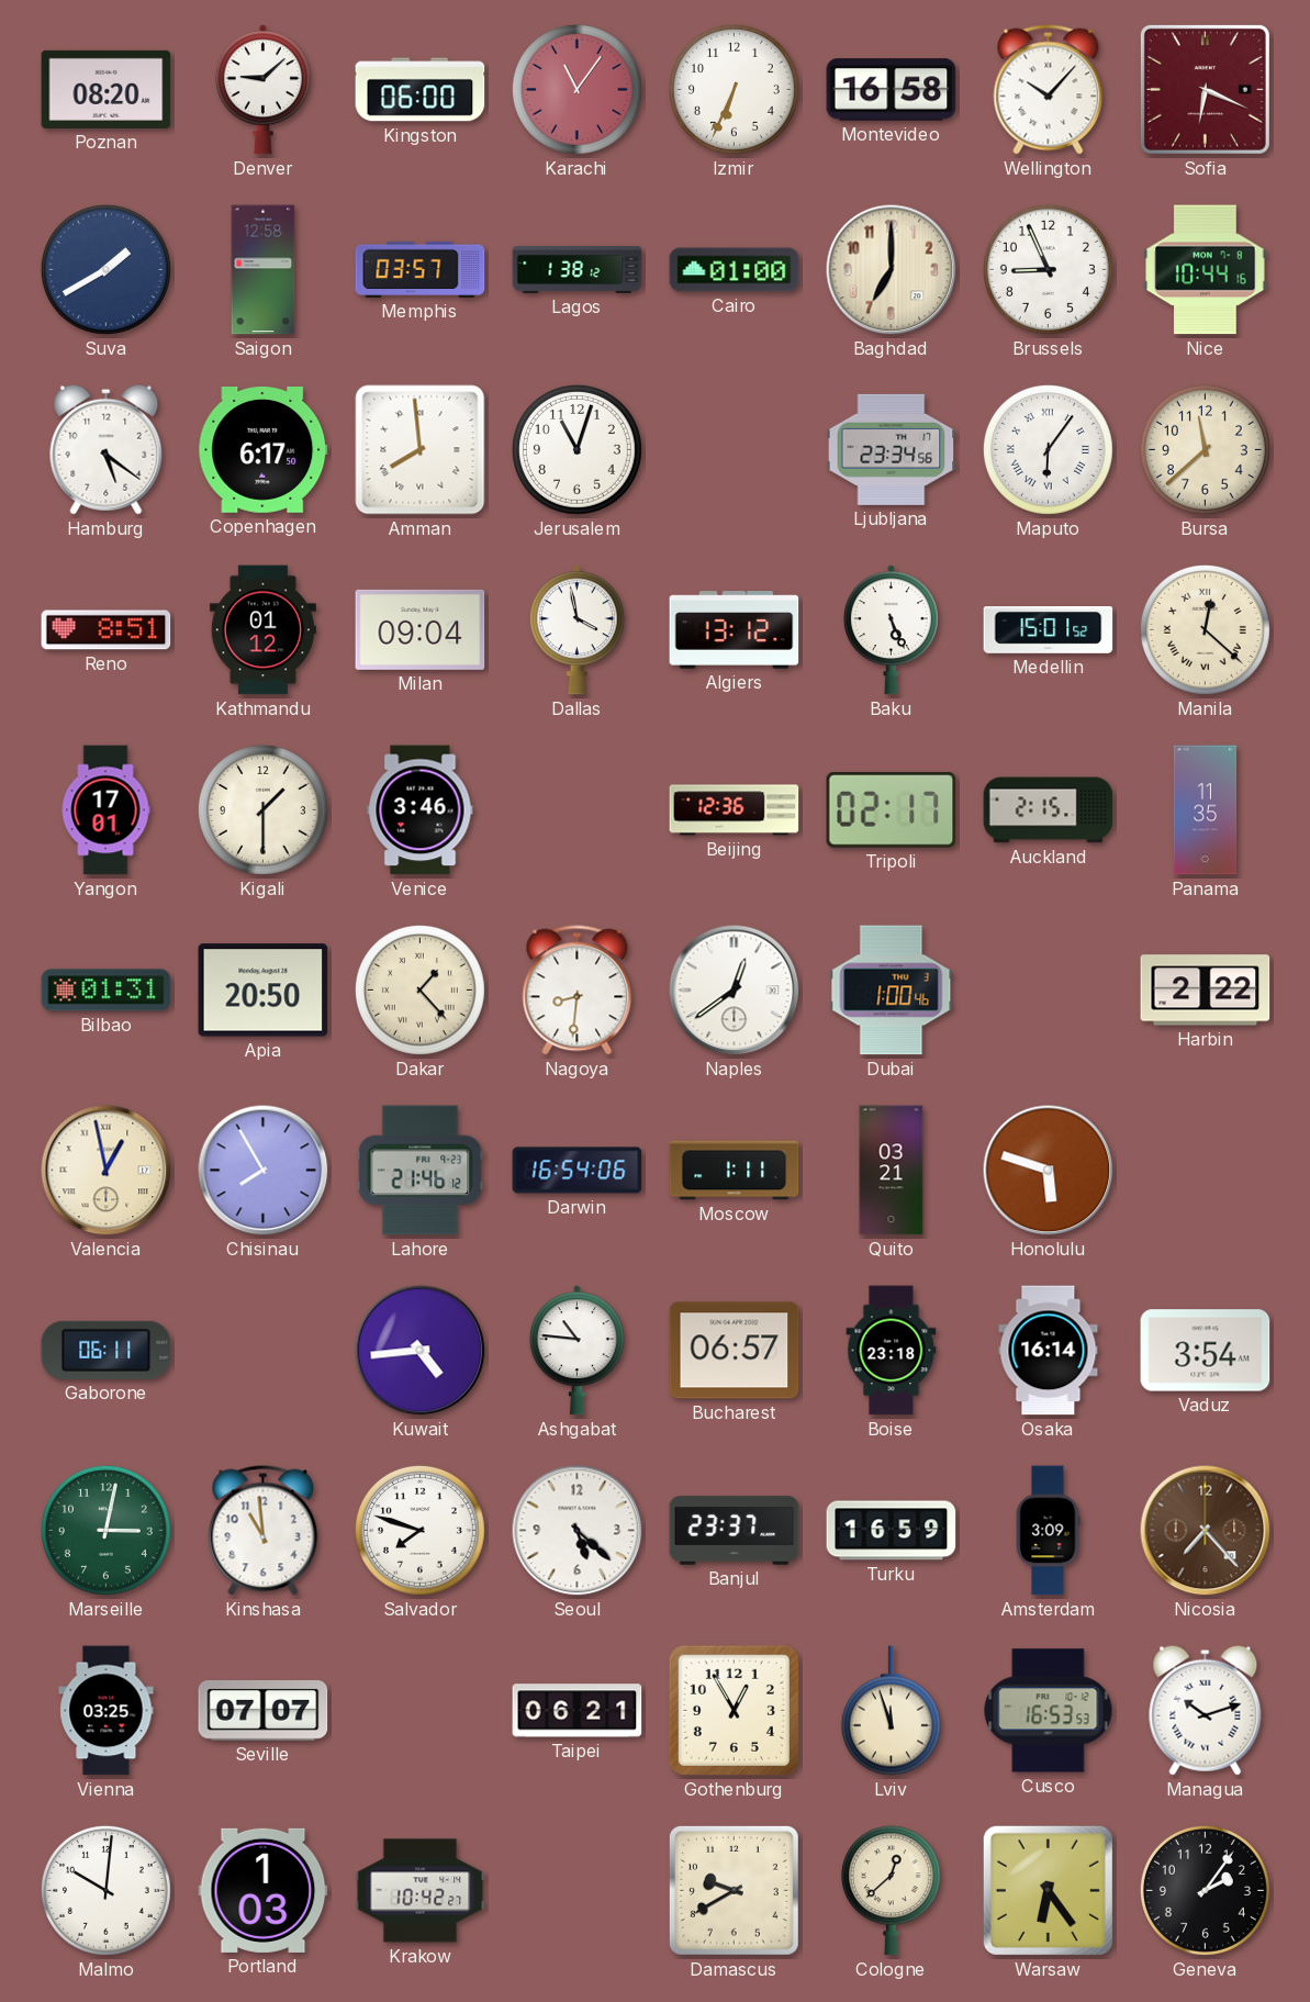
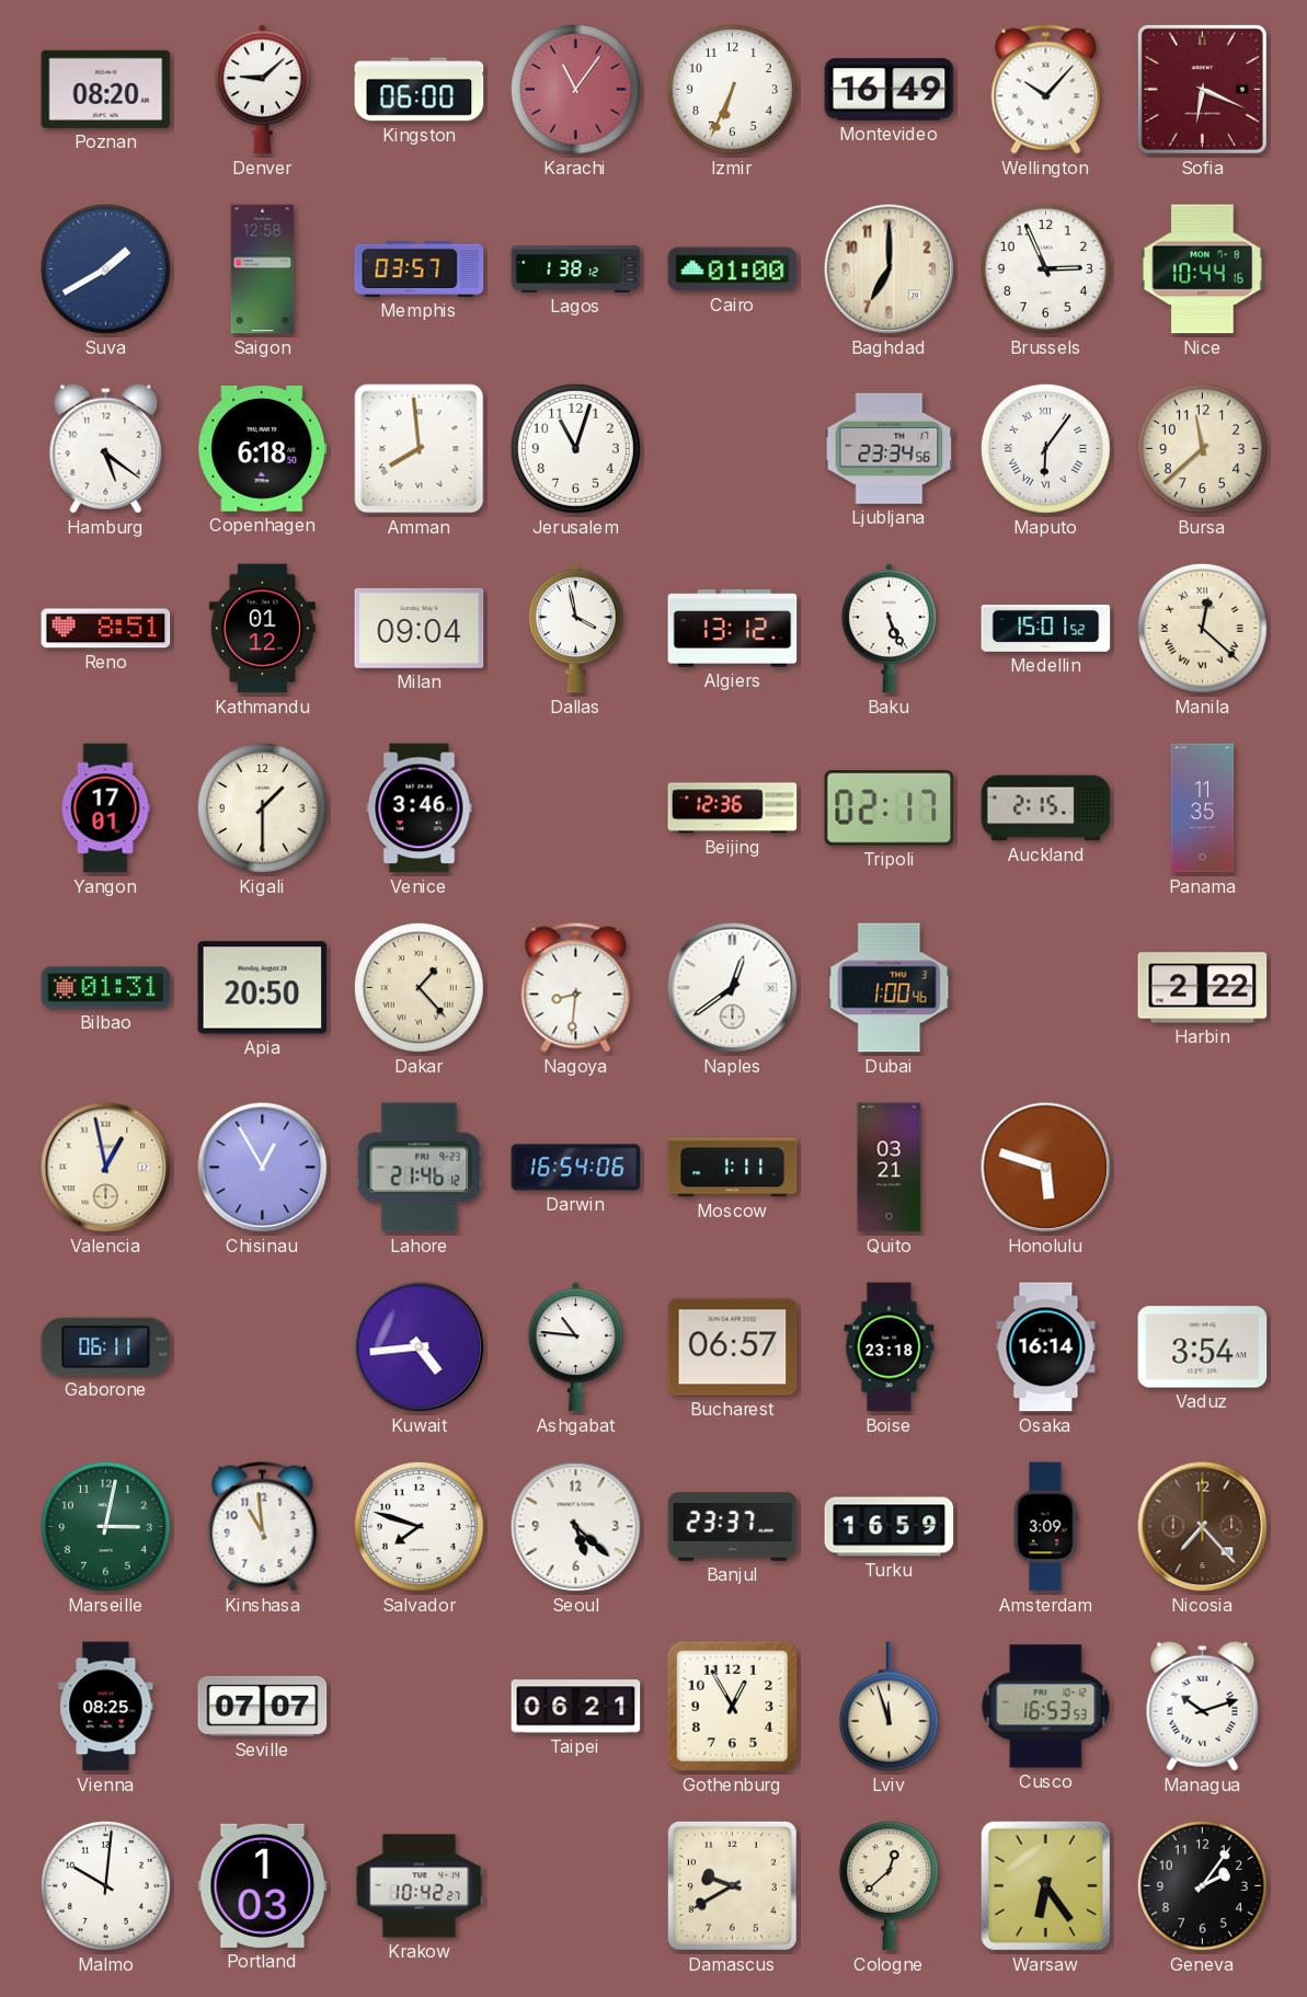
Montevideo: 16:58 -> 16:49 (890, 90)
Brussels: 8:56 -> 2:56 (1045, 268)
Copenhagen: 6:17 -> 6:18 (263, 449)
Chisinau: 7:55 -> 12:55 (263, 1168)
Vienna: 03:25 -> 08:25 (106, 1707)
